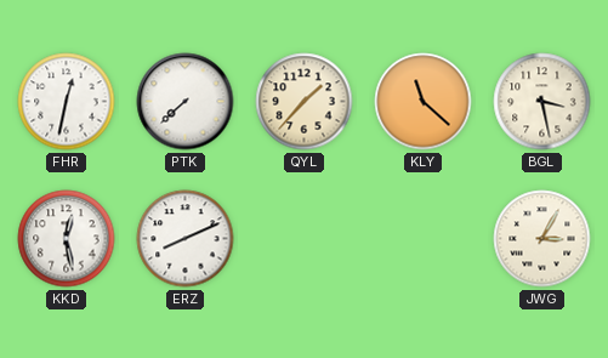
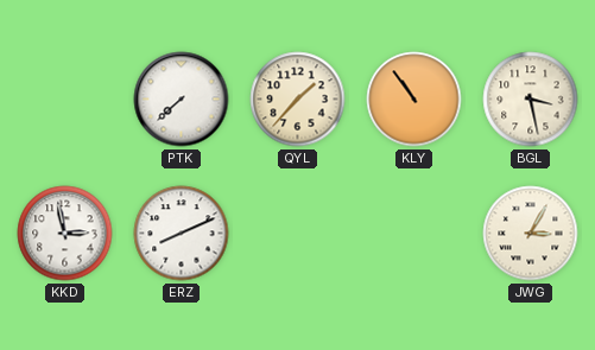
FHR: 12:32 -> none (67, 102)
KLY: 11:22 -> 10:54 (414, 100)
KKD: 12:28 -> 2:58 (65, 234)
